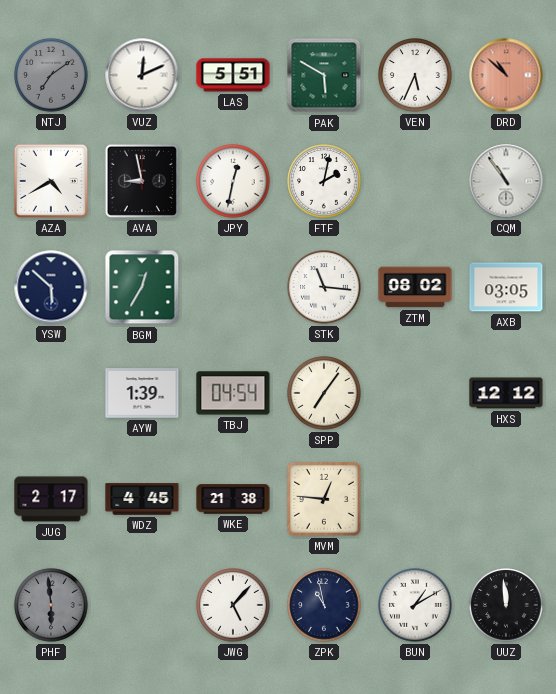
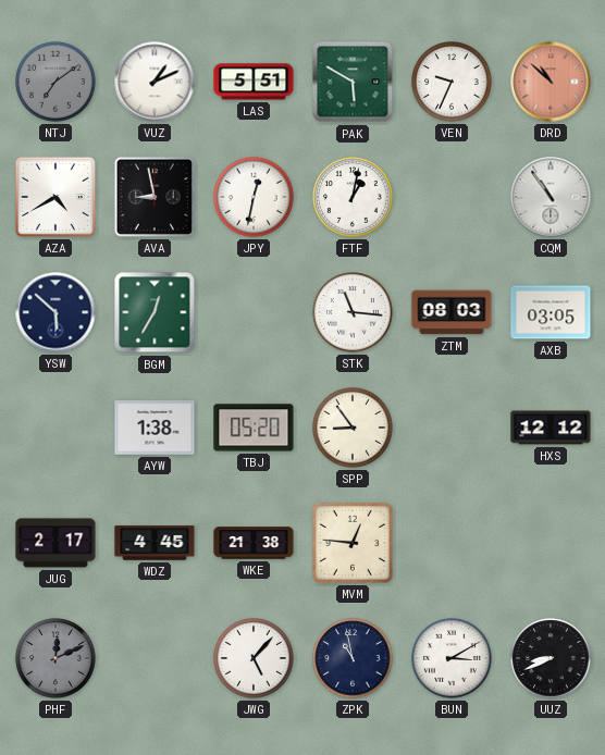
VUZ: 12:11 -> 1:11 (155, 82)
VEN: 5:34 -> 9:34 (452, 82)
FTF: 2:02 -> 1:02 (353, 197)
ZTM: 08:02 -> 08:03 (452, 312)
AYW: 1:39 -> 1:38 (155, 428)
TBJ: 04:54 -> 05:20 (254, 428)
SPP: 7:06 -> 8:54 (353, 428)
PHF: 5:59 -> 12:11 (55, 658)
BUN: 1:10 -> 3:10 (452, 658)
UUZ: 11:59 -> 8:41 (551, 658)
